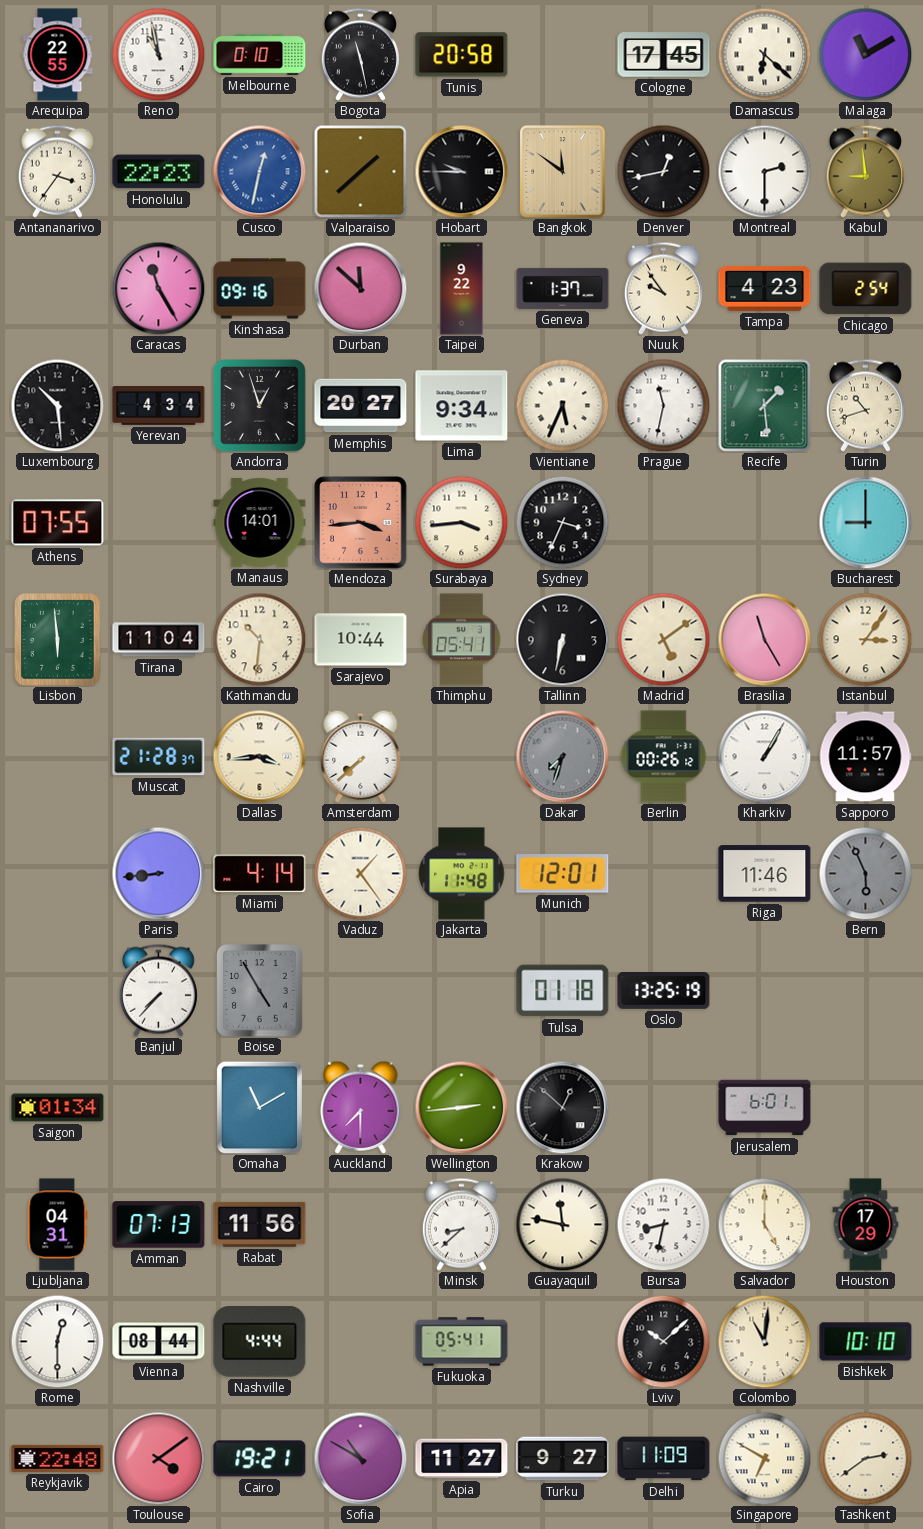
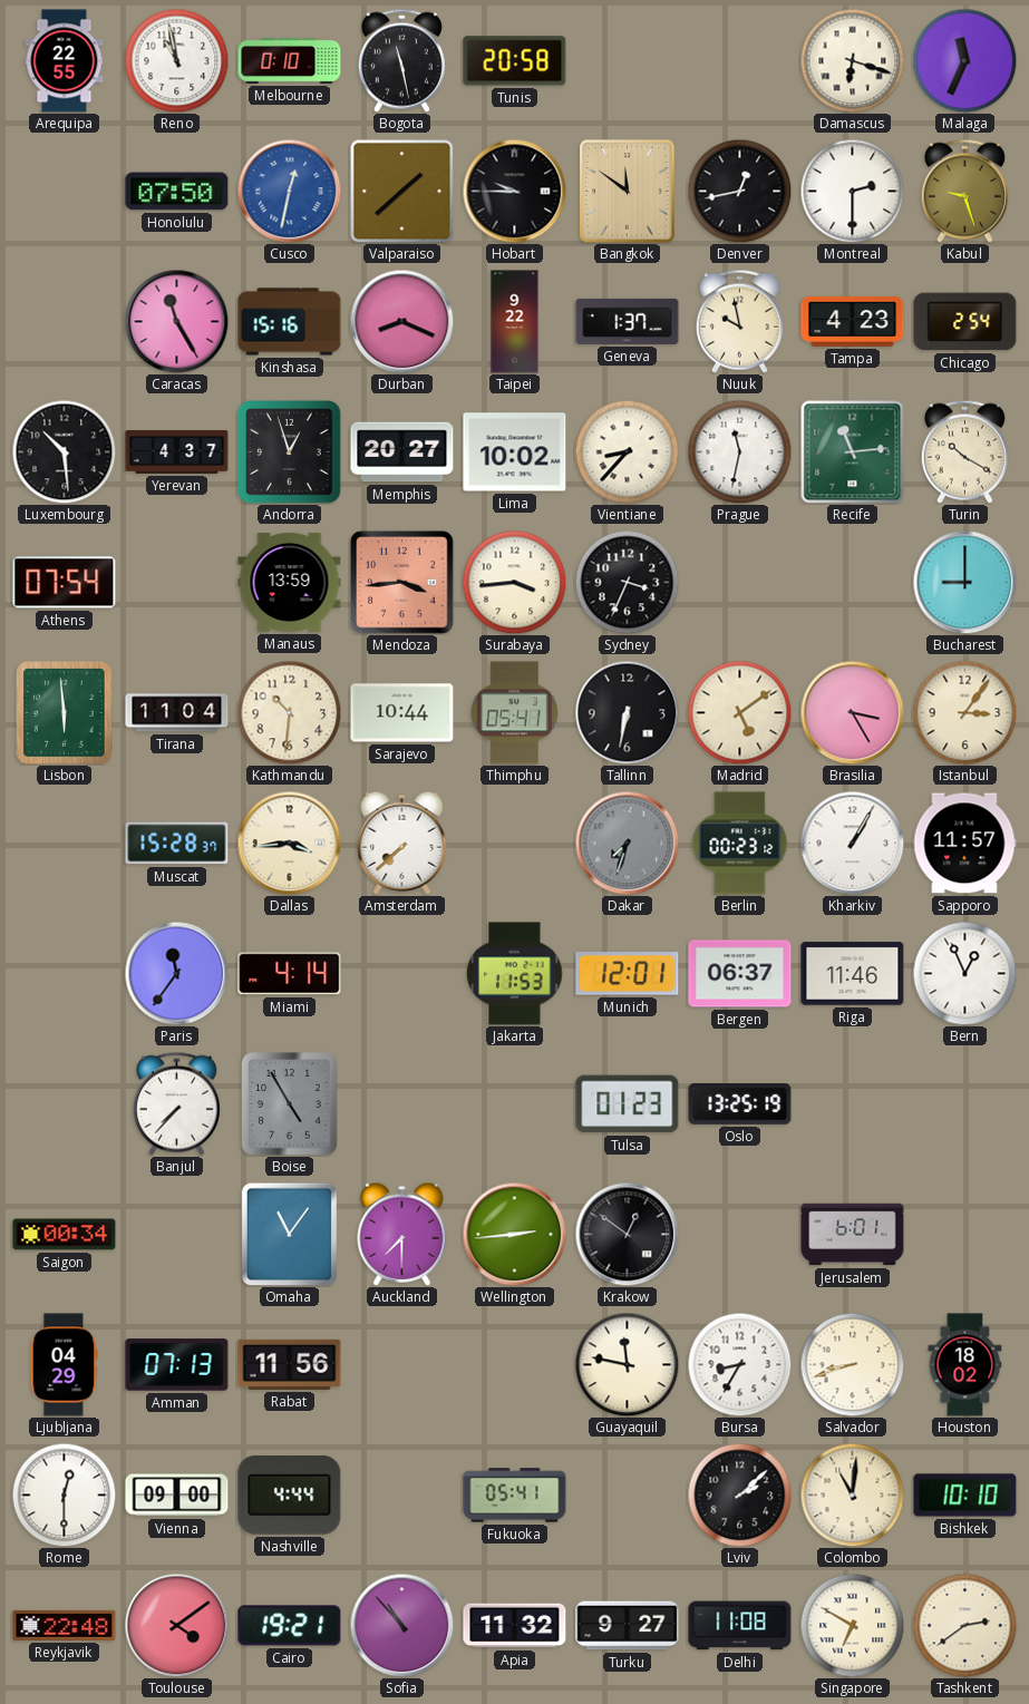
Cologne: 17:45 -> none (664, 55)
Damascus: 6:22 -> 6:18 (852, 60)
Malaga: 11:10 -> 11:34 (964, 60)
Antananarivo: 3:36 -> none (57, 171)
Honolulu: 22:23 -> 07:50 (177, 192)
Kabul: 8:59 -> 9:27 (964, 191)
Kinshasa: 09:16 -> 15:16 (290, 322)
Durban: 11:52 -> 8:19 (401, 321)
Nuuk: 9:54 -> 9:58 (739, 321)
Yerevan: 4:34 -> 4:37 (177, 452)
Lima: 9:34 -> 10:02 (515, 452)
Vientiane: 5:34 -> 8:37 (627, 451)
Recife: 1:29 -> 11:14 (852, 451)
Turin: 10:42 -> 10:20 (964, 451)
Athens: 07:55 -> 07:54 (65, 583)
Manaus: 14:01 -> 13:59 (290, 582)
Brasilia: 11:25 -> 3:25 (852, 712)
Muscat: 21:28 -> 15:28 (177, 844)
Berlin: 00:26 -> 00:23 (740, 844)
Paris: 8:44 -> 11:36 (176, 973)
Vaduz: 1:24 -> none (360, 873)
Jakarta: 11:48 -> 11:53 (515, 974)
Bergen: none -> 06:37 (740, 974)
Bern: 5:56 -> 12:56 (964, 973)
Bern dial: grey -> white (964, 973)
Tulsa: 01:18 -> 01:23 (628, 1104)
Saigon: 01:34 -> 00:34 (65, 1235)
Omaha: 11:10 -> 11:06 (290, 1234)
Krakow: 12:52 -> 12:51 (627, 1234)
Ljubljana: 04:31 -> 04:29 (65, 1365)
Minsk: 8:38 -> none (461, 1224)
Bursa: 8:32 -> 8:35 (739, 1364)
Salvador: 5:00 -> 8:42 (852, 1364)
Houston: 17:29 -> 18:02 (965, 1365)
Vienna: 08:44 -> 09:00 (177, 1496)
Lviv: 10:08 -> 2:08 (739, 1494)
Sofia: 10:50 -> 10:53 (401, 1625)
Apia: 11:27 -> 11:32 (515, 1626)
Delhi: 11:09 -> 11:08 (740, 1626)
